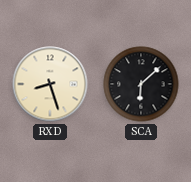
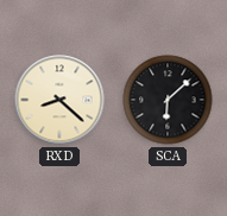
RXD: 8:27 -> 8:22 (59, 100)
